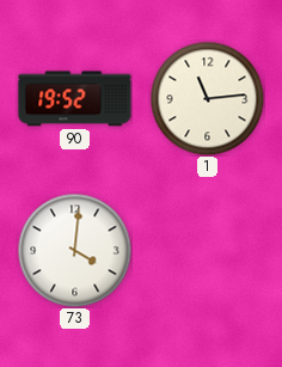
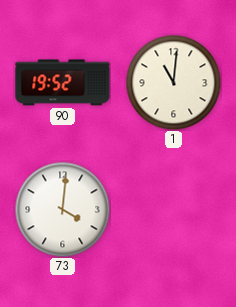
1: 11:14 -> 11:01 (173, 82)
